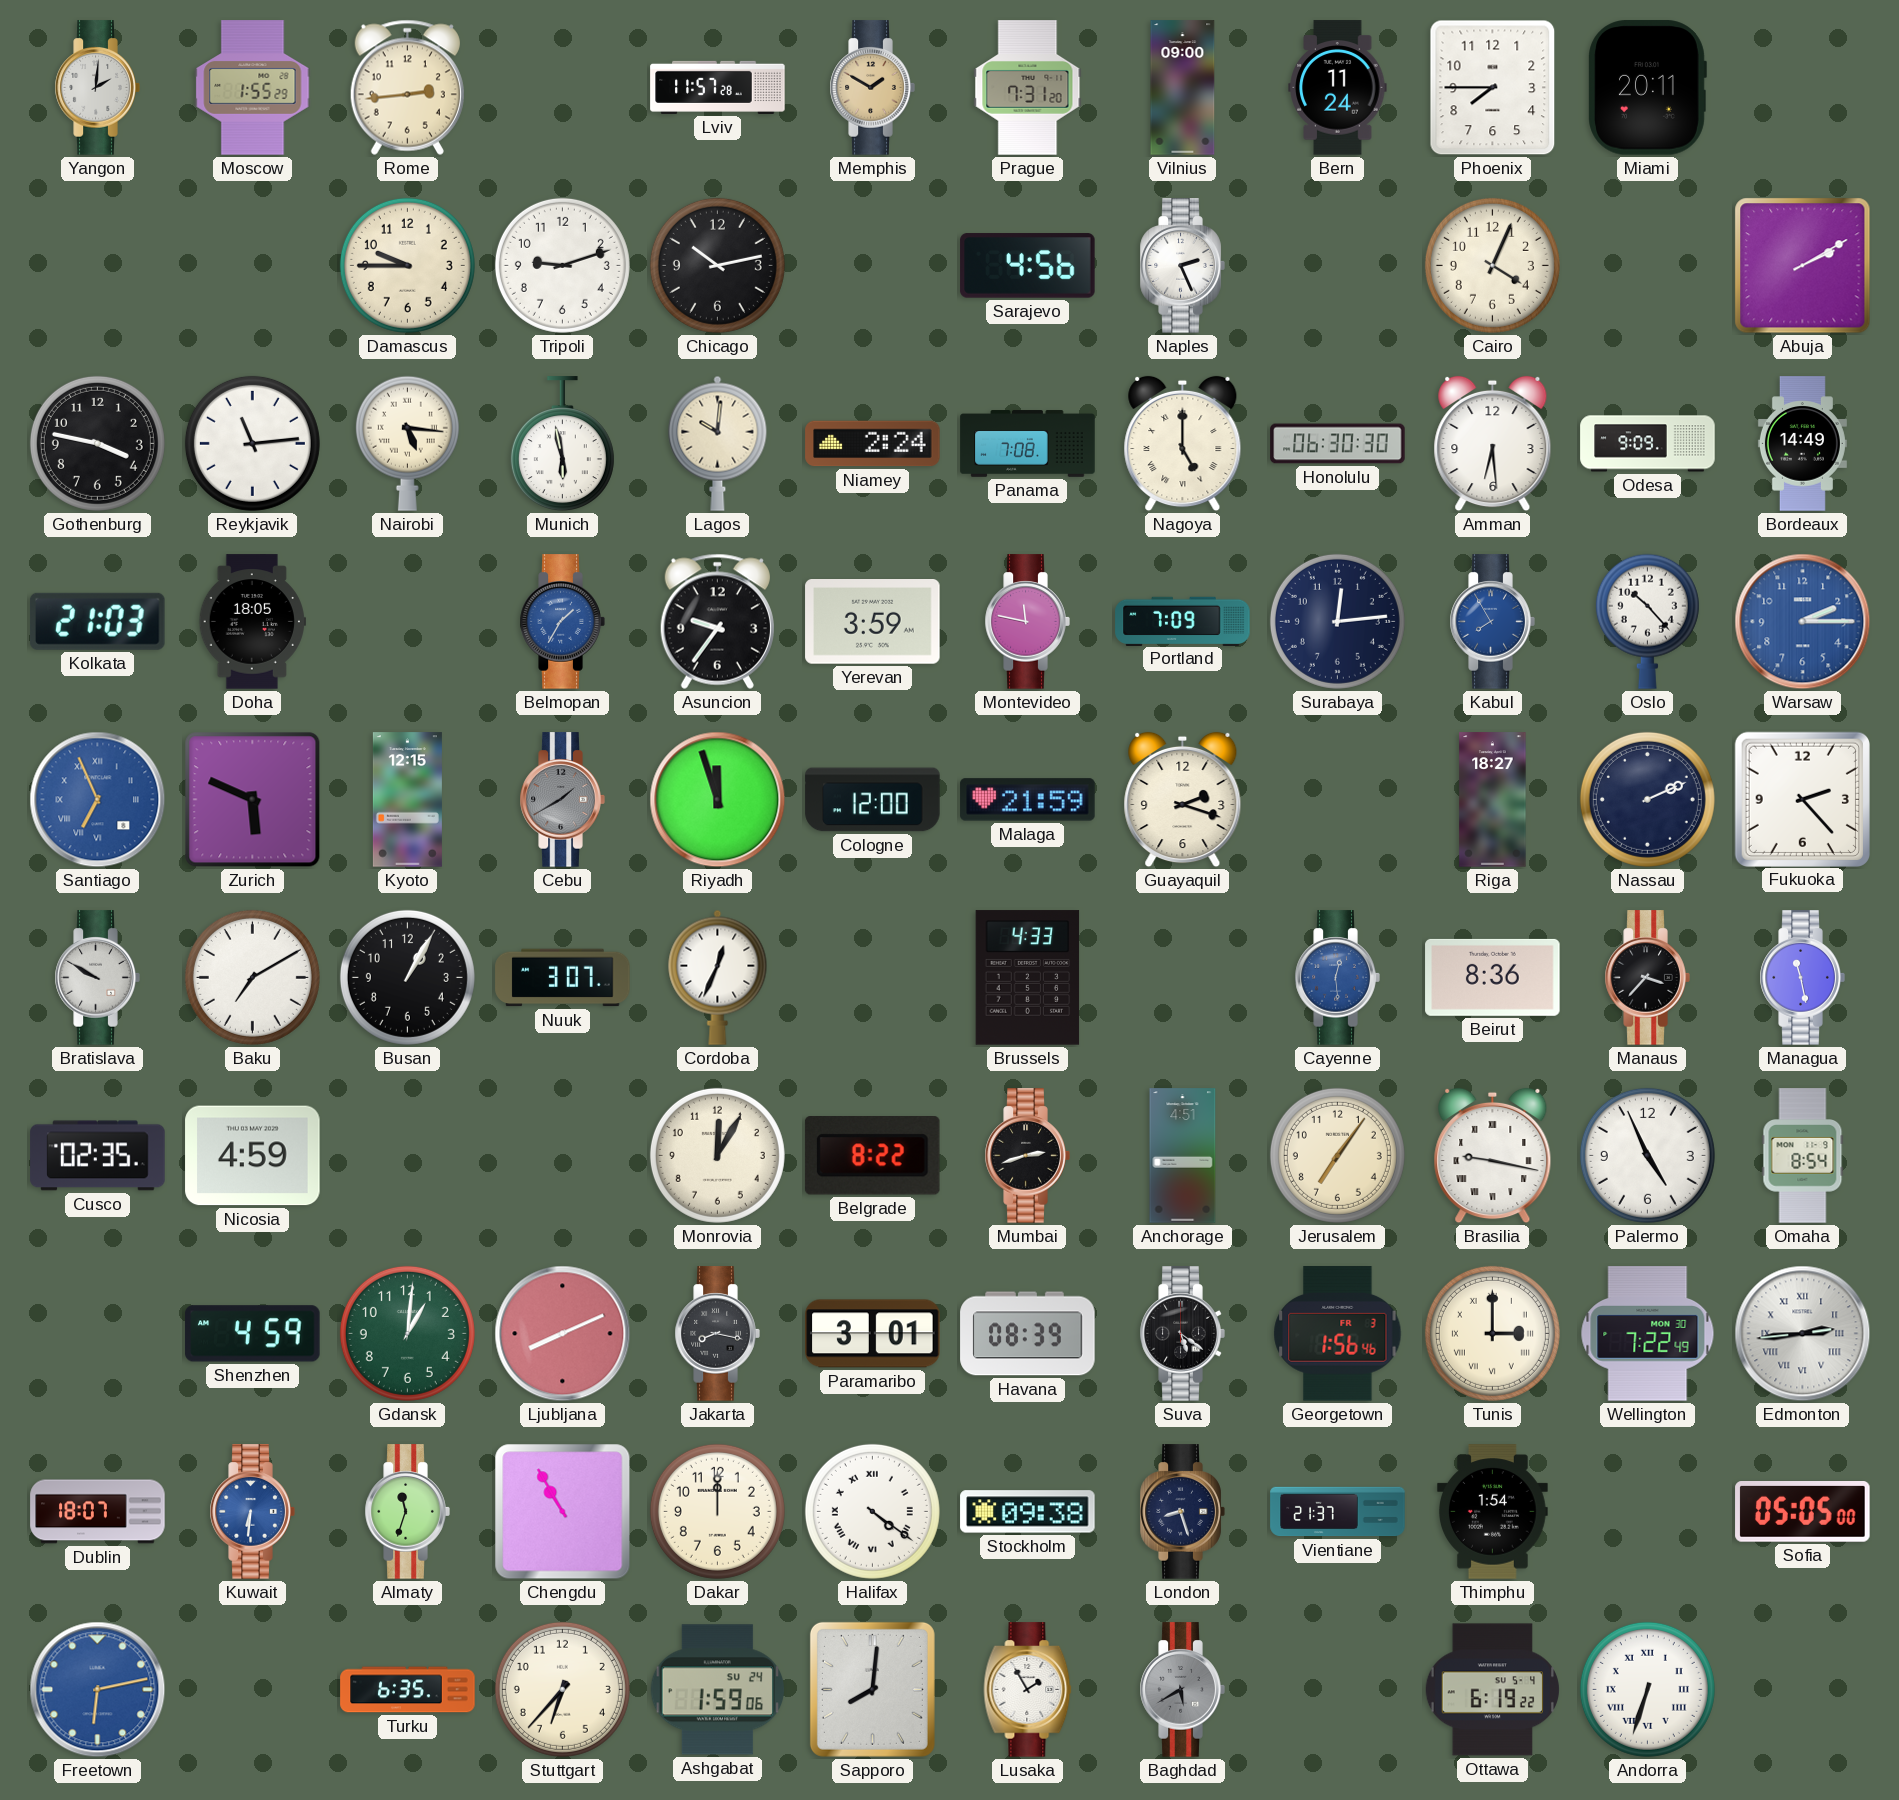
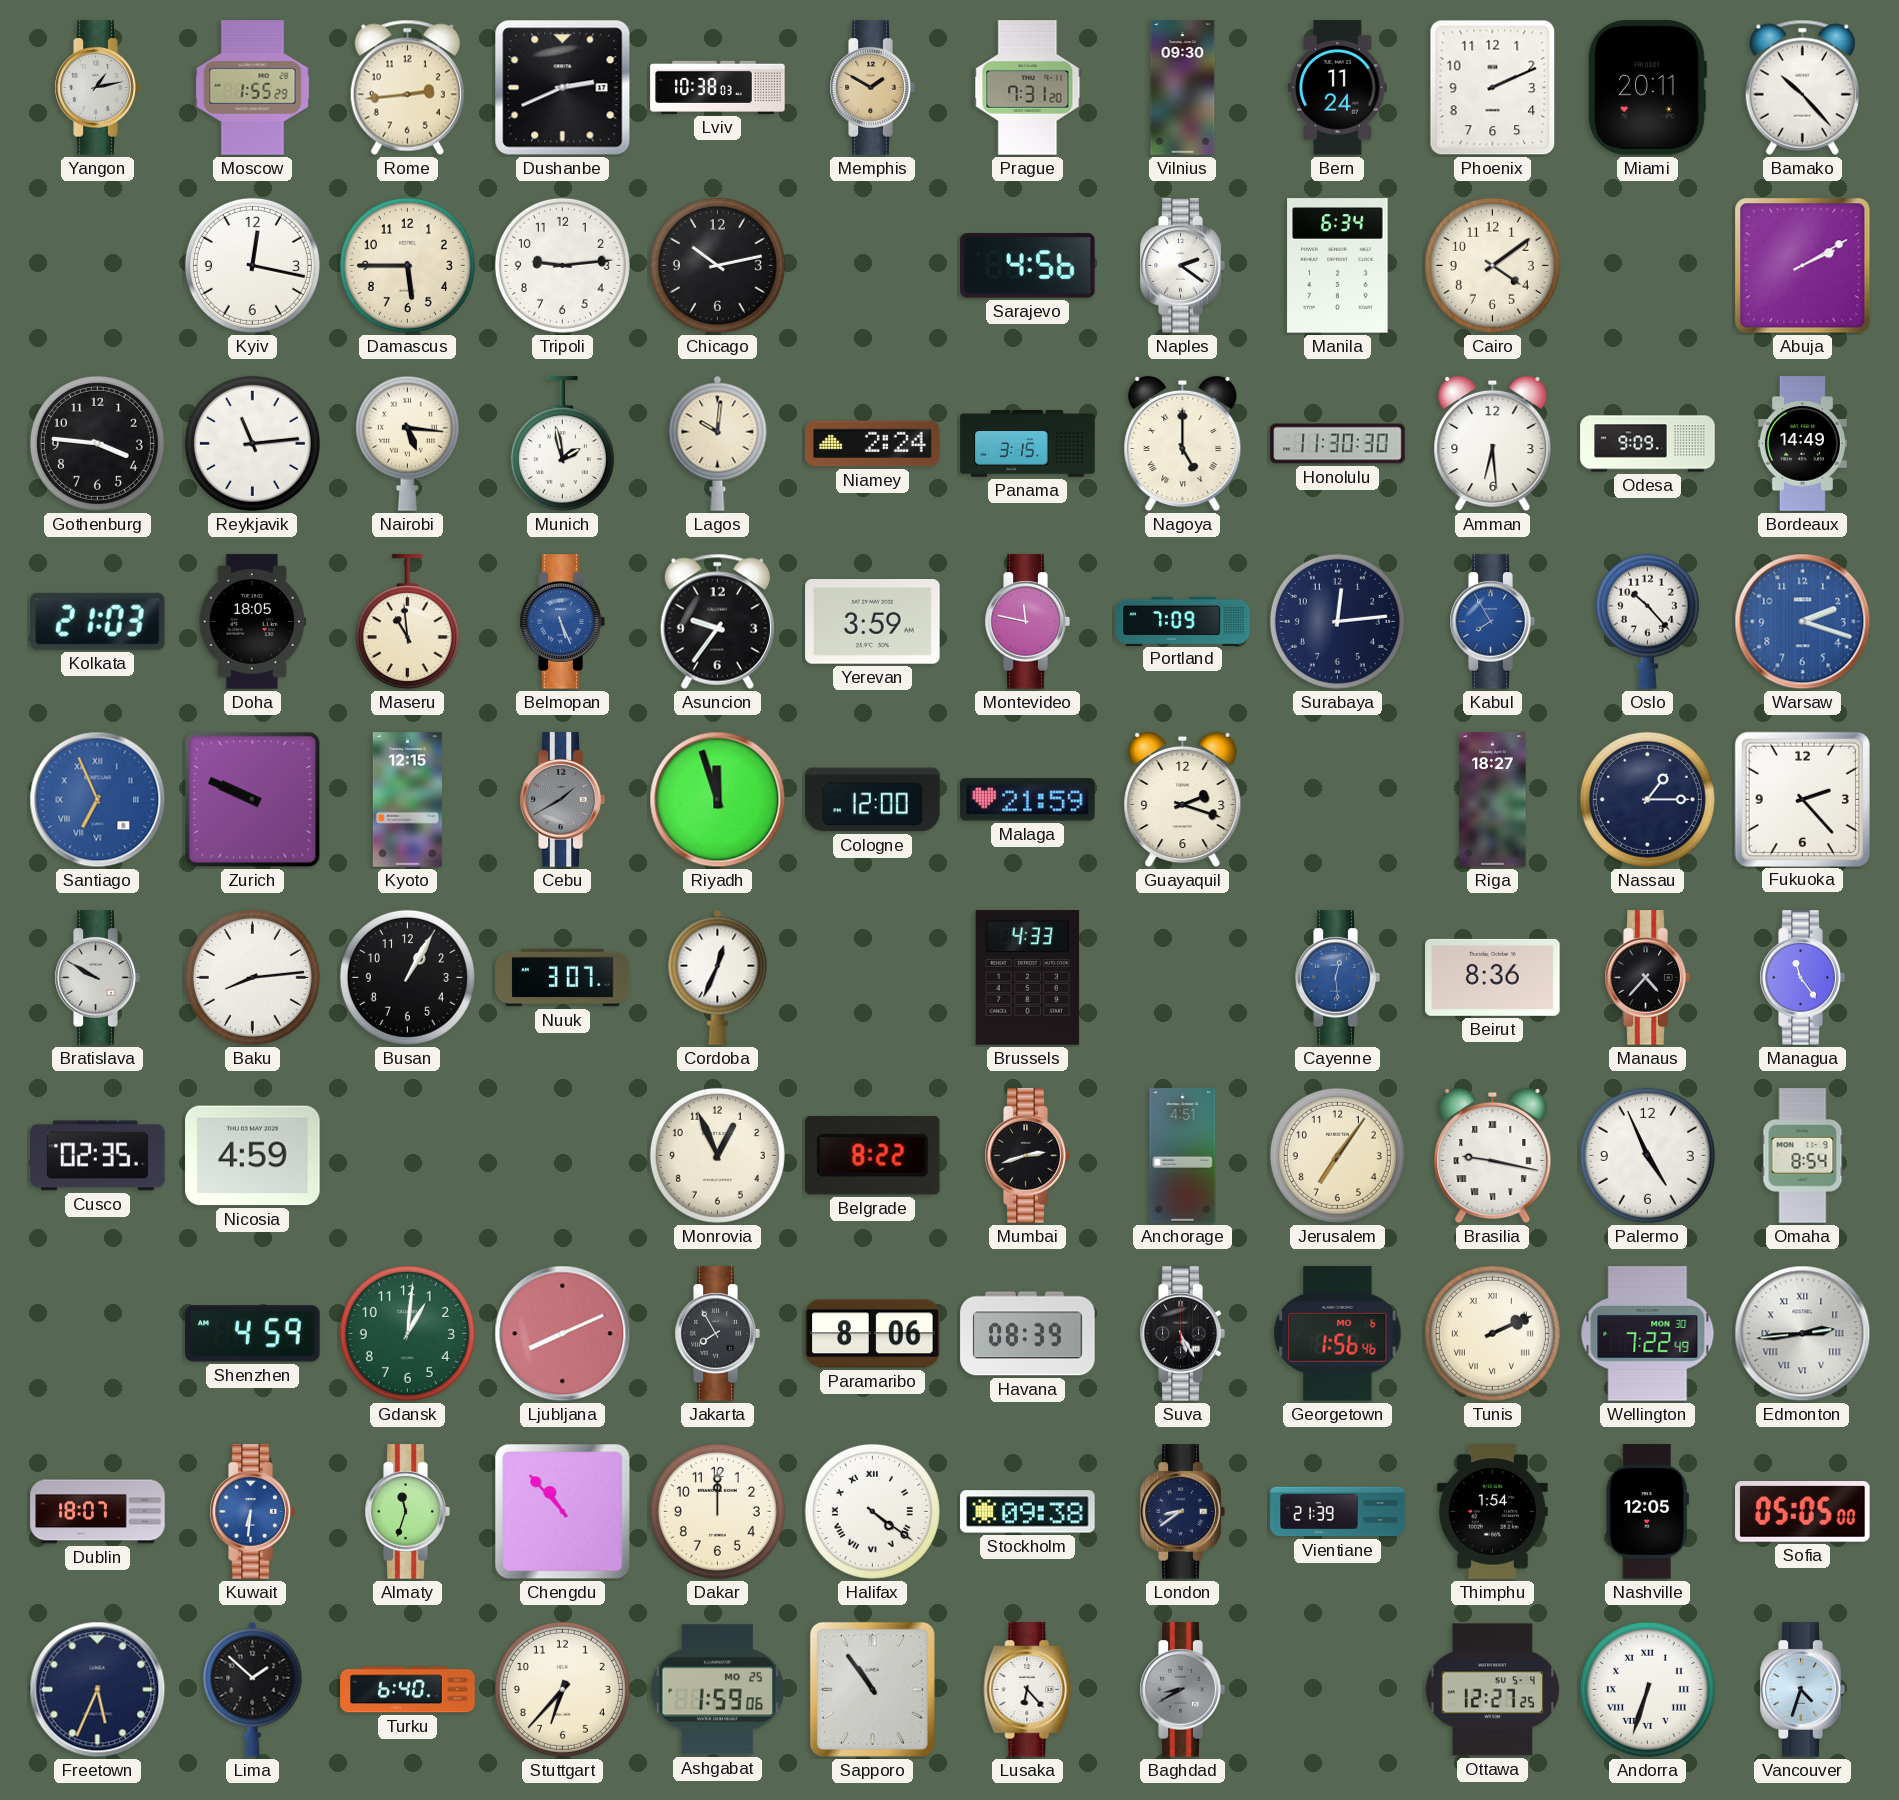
Yangon: 2:01 -> 1:13 (97, 88)
Dushanbe: none -> 2:41 (563, 88)
Lviv: 11:57 -> 10:38 (718, 87)
Vilnius: 09:00 -> 09:30 (1183, 88)
Phoenix: 7:45 -> 2:11 (1493, 88)
Bamako: none -> 10:23 (1802, 87)
Kyiv: none -> 12:17 (252, 265)
Damascus: 9:45 -> 5:45 (407, 265)
Tripoli: 9:12 -> 9:14 (562, 265)
Naples: 2:26 -> 2:21 (1182, 266)
Manila: none -> 6:34 (1338, 266)
Cairo: 4:04 -> 4:09 (1492, 265)
Gothenburg: 3:47 -> 3:46 (97, 443)
Munich: 5:58 -> 1:58 (562, 444)
Panama: 7:08 -> 3:15 (1028, 444)
Honolulu: 06:30 -> 11:30 (1338, 444)
Maseru: none -> 10:59 (407, 622)
Belmopan: 1:35 -> 5:26 (562, 622)
Warsaw: 2:15 -> 2:18 (1803, 622)
Zurich: 5:49 -> 9:49 (253, 800)
Nassau: 2:11 -> 1:15 (1647, 799)
Baku: 7:10 -> 8:14 (252, 977)
Manaus: 3:37 -> 4:37 (1647, 978)
Managua: 11:28 -> 11:24 (1802, 978)
Monrovia: 12:05 -> 12:56 (717, 1155)
Jakarta: 8:17 -> 7:55 (717, 1334)
Paramaribo: 3:01 -> 8:06 (873, 1334)
Suva: 5:21 -> 5:25 (1182, 1334)
Georgetown date: FR 3 -> MO 6 (1338, 1334)
Tunis: 3:00 -> 2:11 (1492, 1333)
Chengdu: 10:55 -> 10:53 (563, 1512)
London: 8:27 -> 8:39 (1182, 1512)
Vientiane: 21:37 -> 21:39 (1338, 1512)
Nashville: none -> 12:05 (1647, 1512)
Freetown: 6:13 -> 5:34 (98, 1690)
Freetown dial: blue -> navy (98, 1690)
Lima: none -> 1:52 (253, 1689)
Turku: 6:35 -> 6:40 (408, 1690)
Ashgabat date: SU 24 -> MO 25 (718, 1690)
Sapporo: 8:01 -> 10:54 (872, 1689)
Lusaka: 1:55 -> 6:23 (1028, 1690)
Baghdad: 5:40 -> 8:40 (1182, 1690)
Ottawa: 6:19 -> 12:27 (1492, 1690)
Vancouver: none -> 4:33 (1802, 1690)
